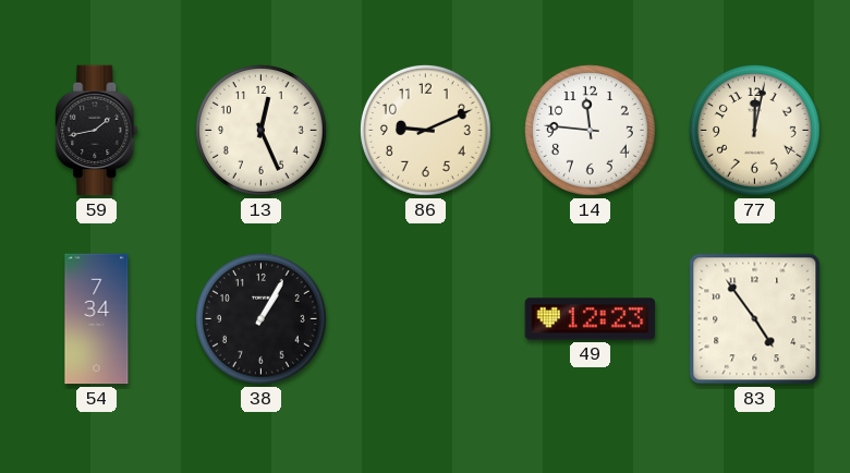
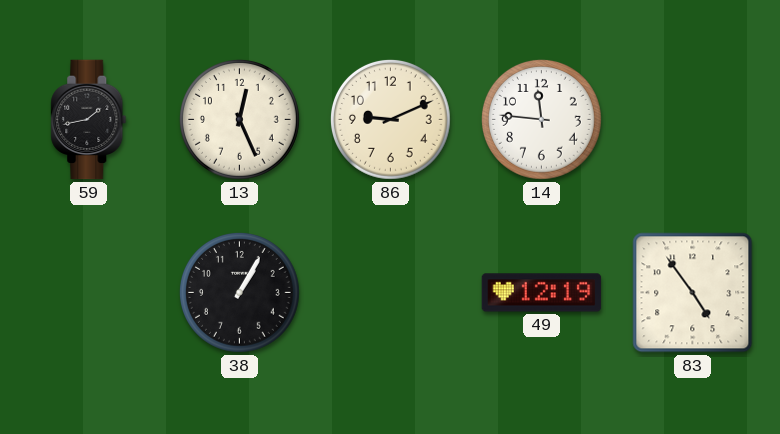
77: 12:02 -> none (755, 131)
54: 7:34 -> none (97, 319)
49: 12:23 -> 12:19 (542, 293)
